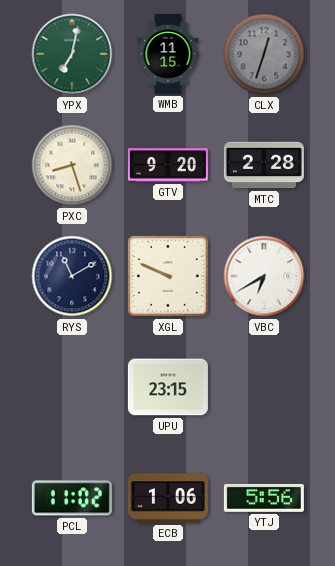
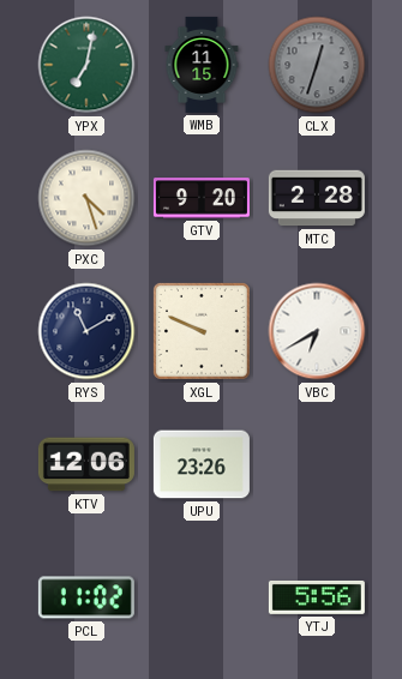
PXC: 8:27 -> 4:27 (86, 198)
KTV: none -> 12:06 (86, 464)
UPU: 23:15 -> 23:26 (202, 464)
ECB: 1:06 -> none (168, 498)
